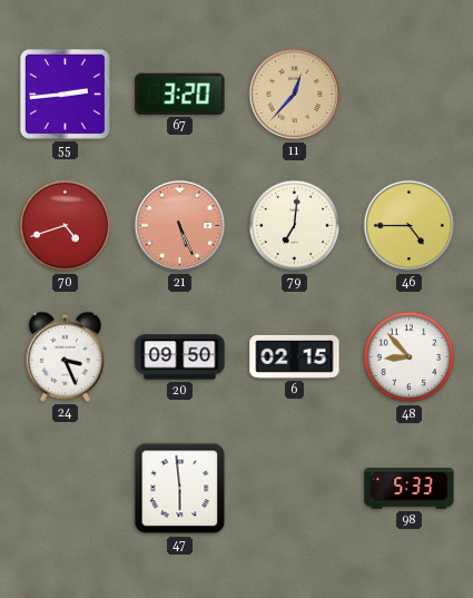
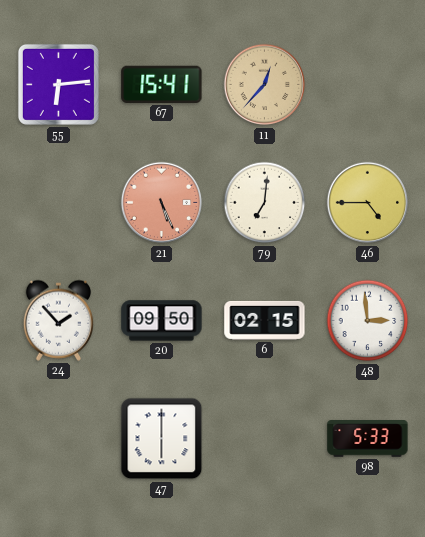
55: 2:44 -> 6:14 (58, 84)
67: 3:20 -> 15:41 (162, 84)
70: 4:42 -> none (66, 226)
24: 3:26 -> 1:53 (58, 320)
48: 8:53 -> 2:59 (368, 321)
47: 5:59 -> 6:00 (162, 439)
